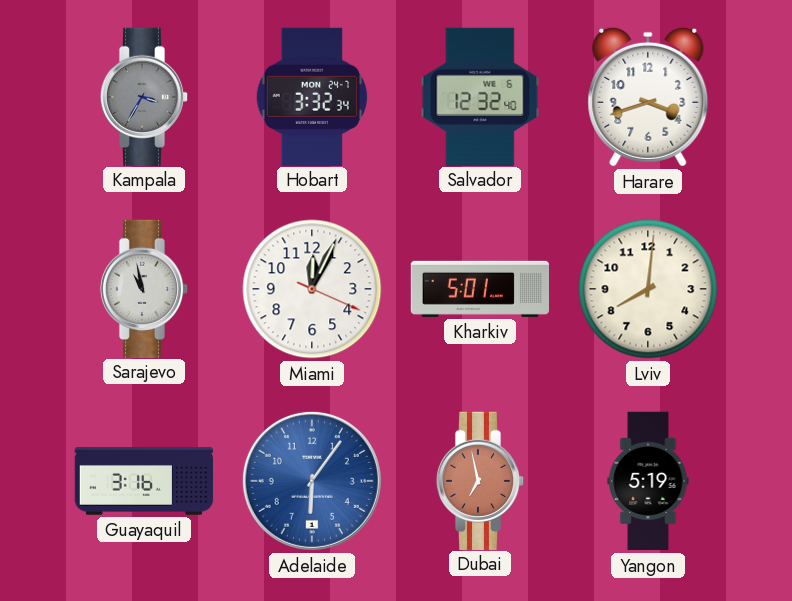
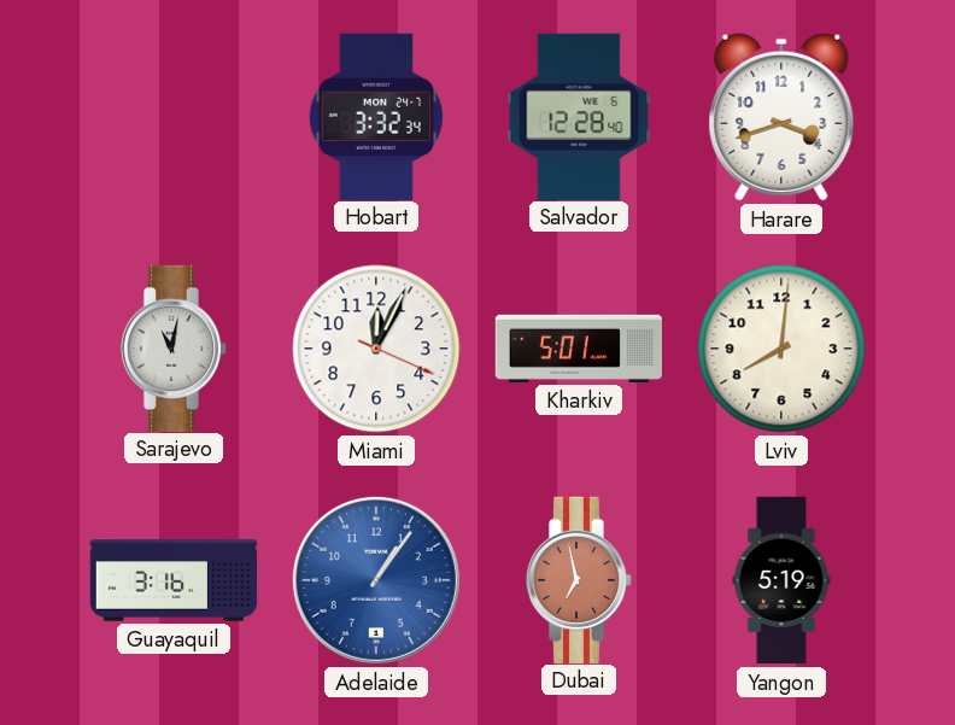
Kampala: 3:35 -> none (144, 96)
Salvador: 12:32 -> 12:28 (579, 116)
Sarajevo: 10:58 -> 11:02 (174, 347)
Adelaide: 6:06 -> 1:06 (376, 580)
